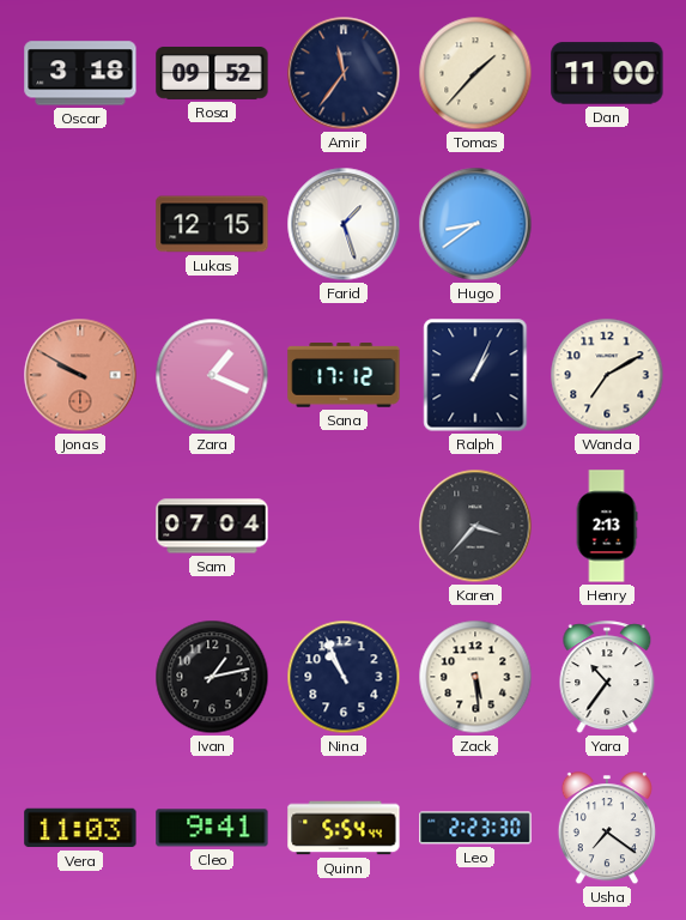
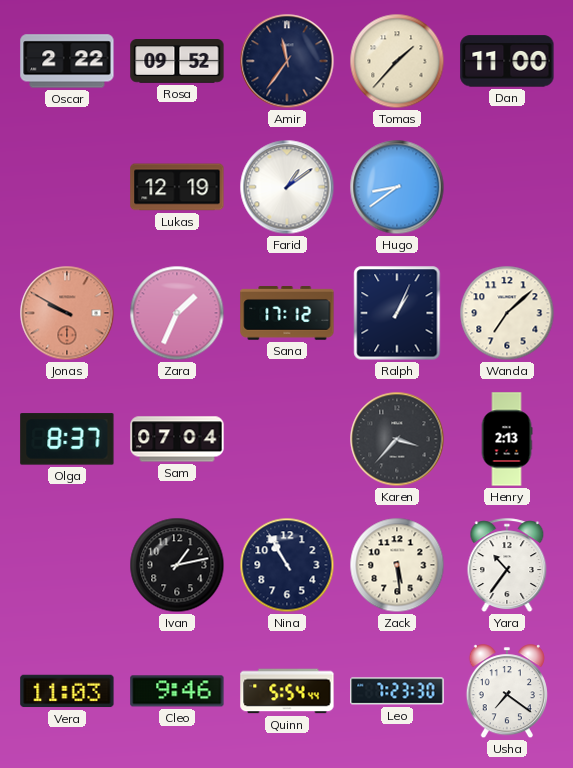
Oscar: 3:18 -> 2:22 (67, 61)
Lukas: 12:15 -> 12:19 (177, 187)
Farid: 1:27 -> 1:09 (287, 187)
Zara: 1:19 -> 1:34 (177, 313)
Wanda: 7:10 -> 7:08 (507, 313)
Olga: none -> 8:37 (67, 439)
Nina: 10:56 -> 10:55 (287, 565)
Cleo: 9:41 -> 9:46 (177, 691)
Leo: 2:23 -> 7:23 (397, 691)
